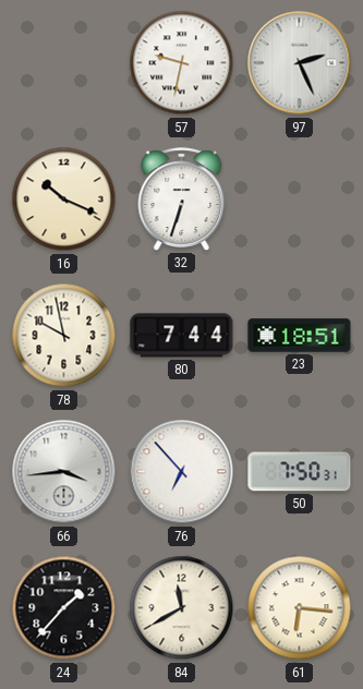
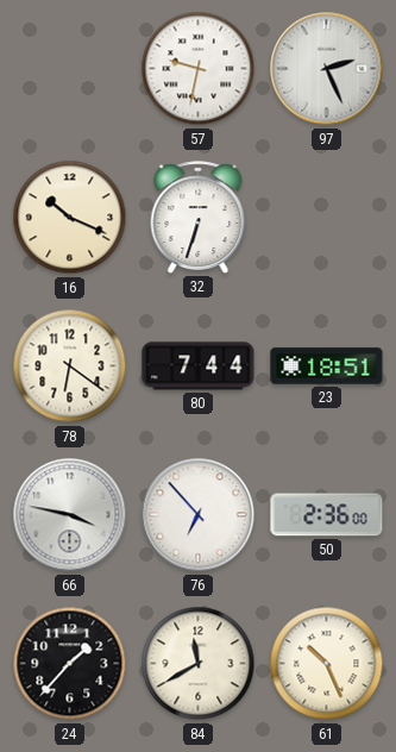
78: 9:58 -> 6:21 (70, 366)
66: 3:44 -> 3:47 (70, 515)
50: 7:50 -> 2:36 (327, 515)
61: 6:16 -> 10:26 (327, 664)
